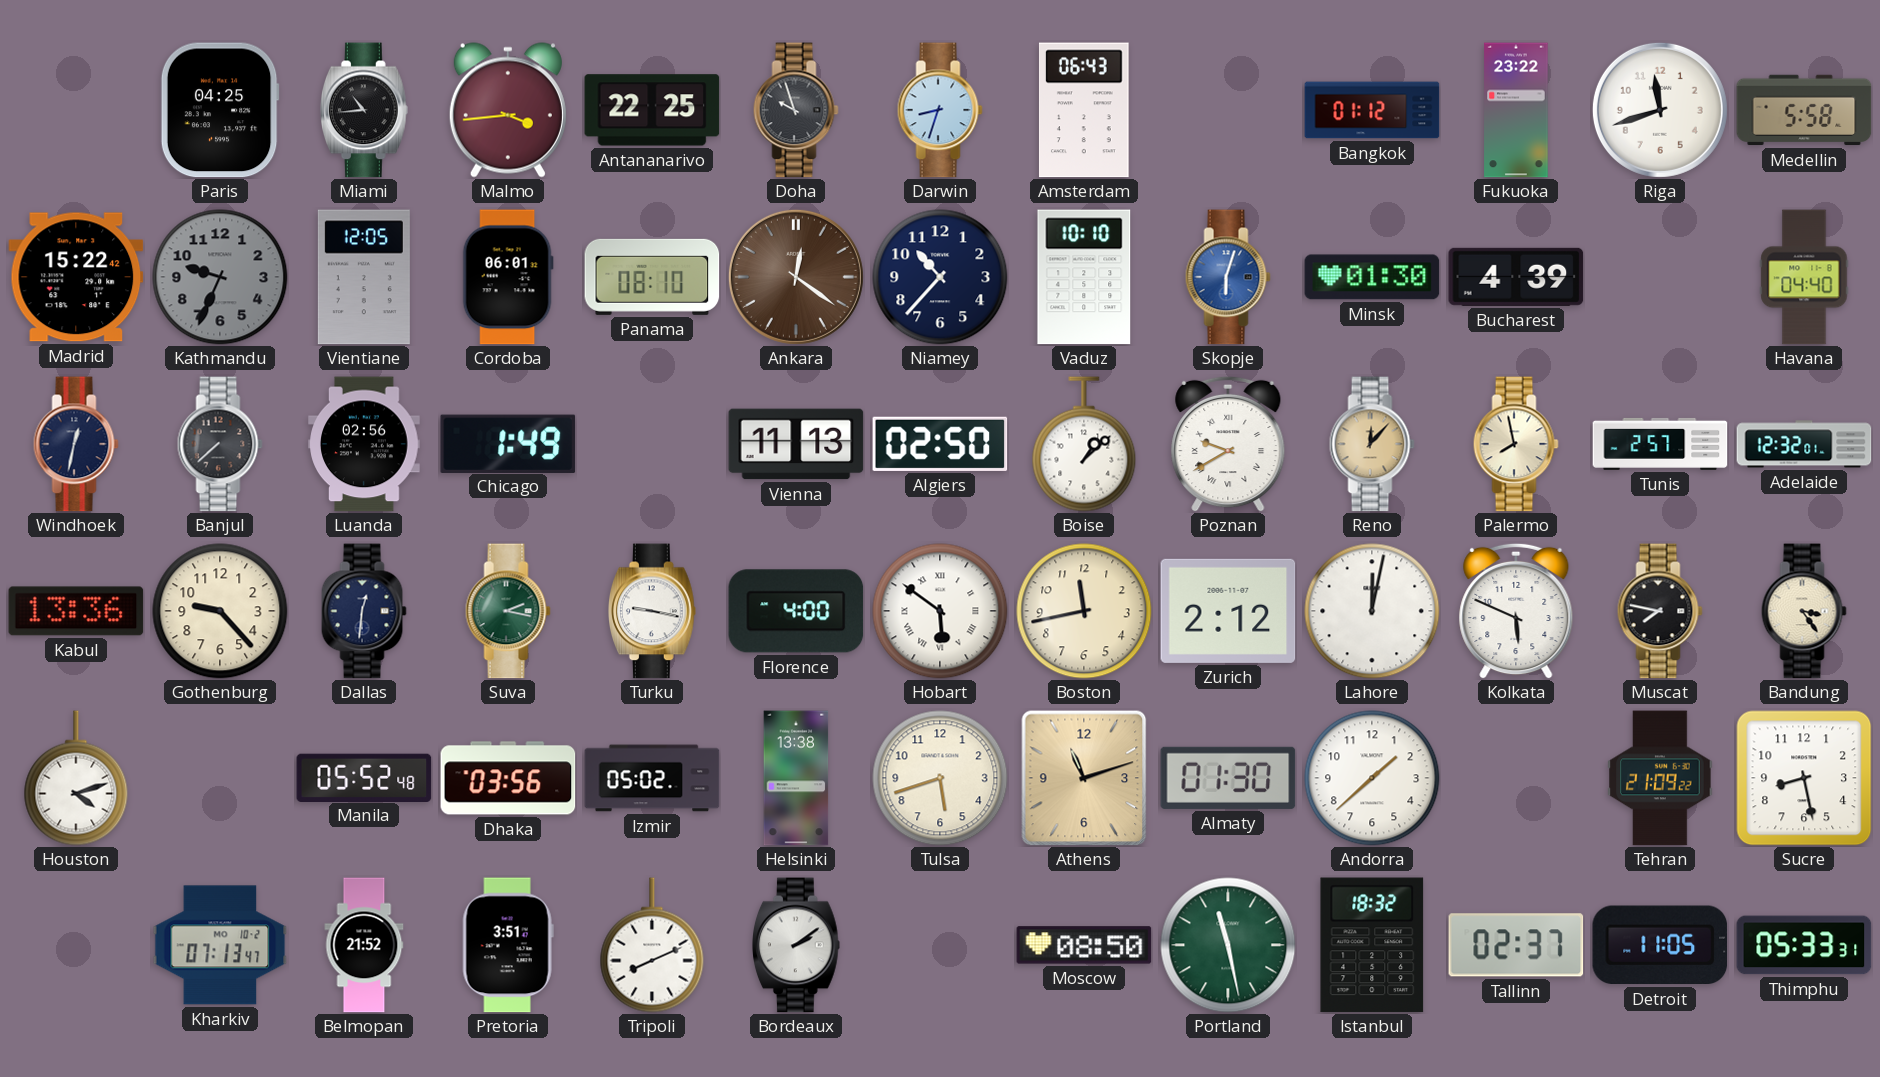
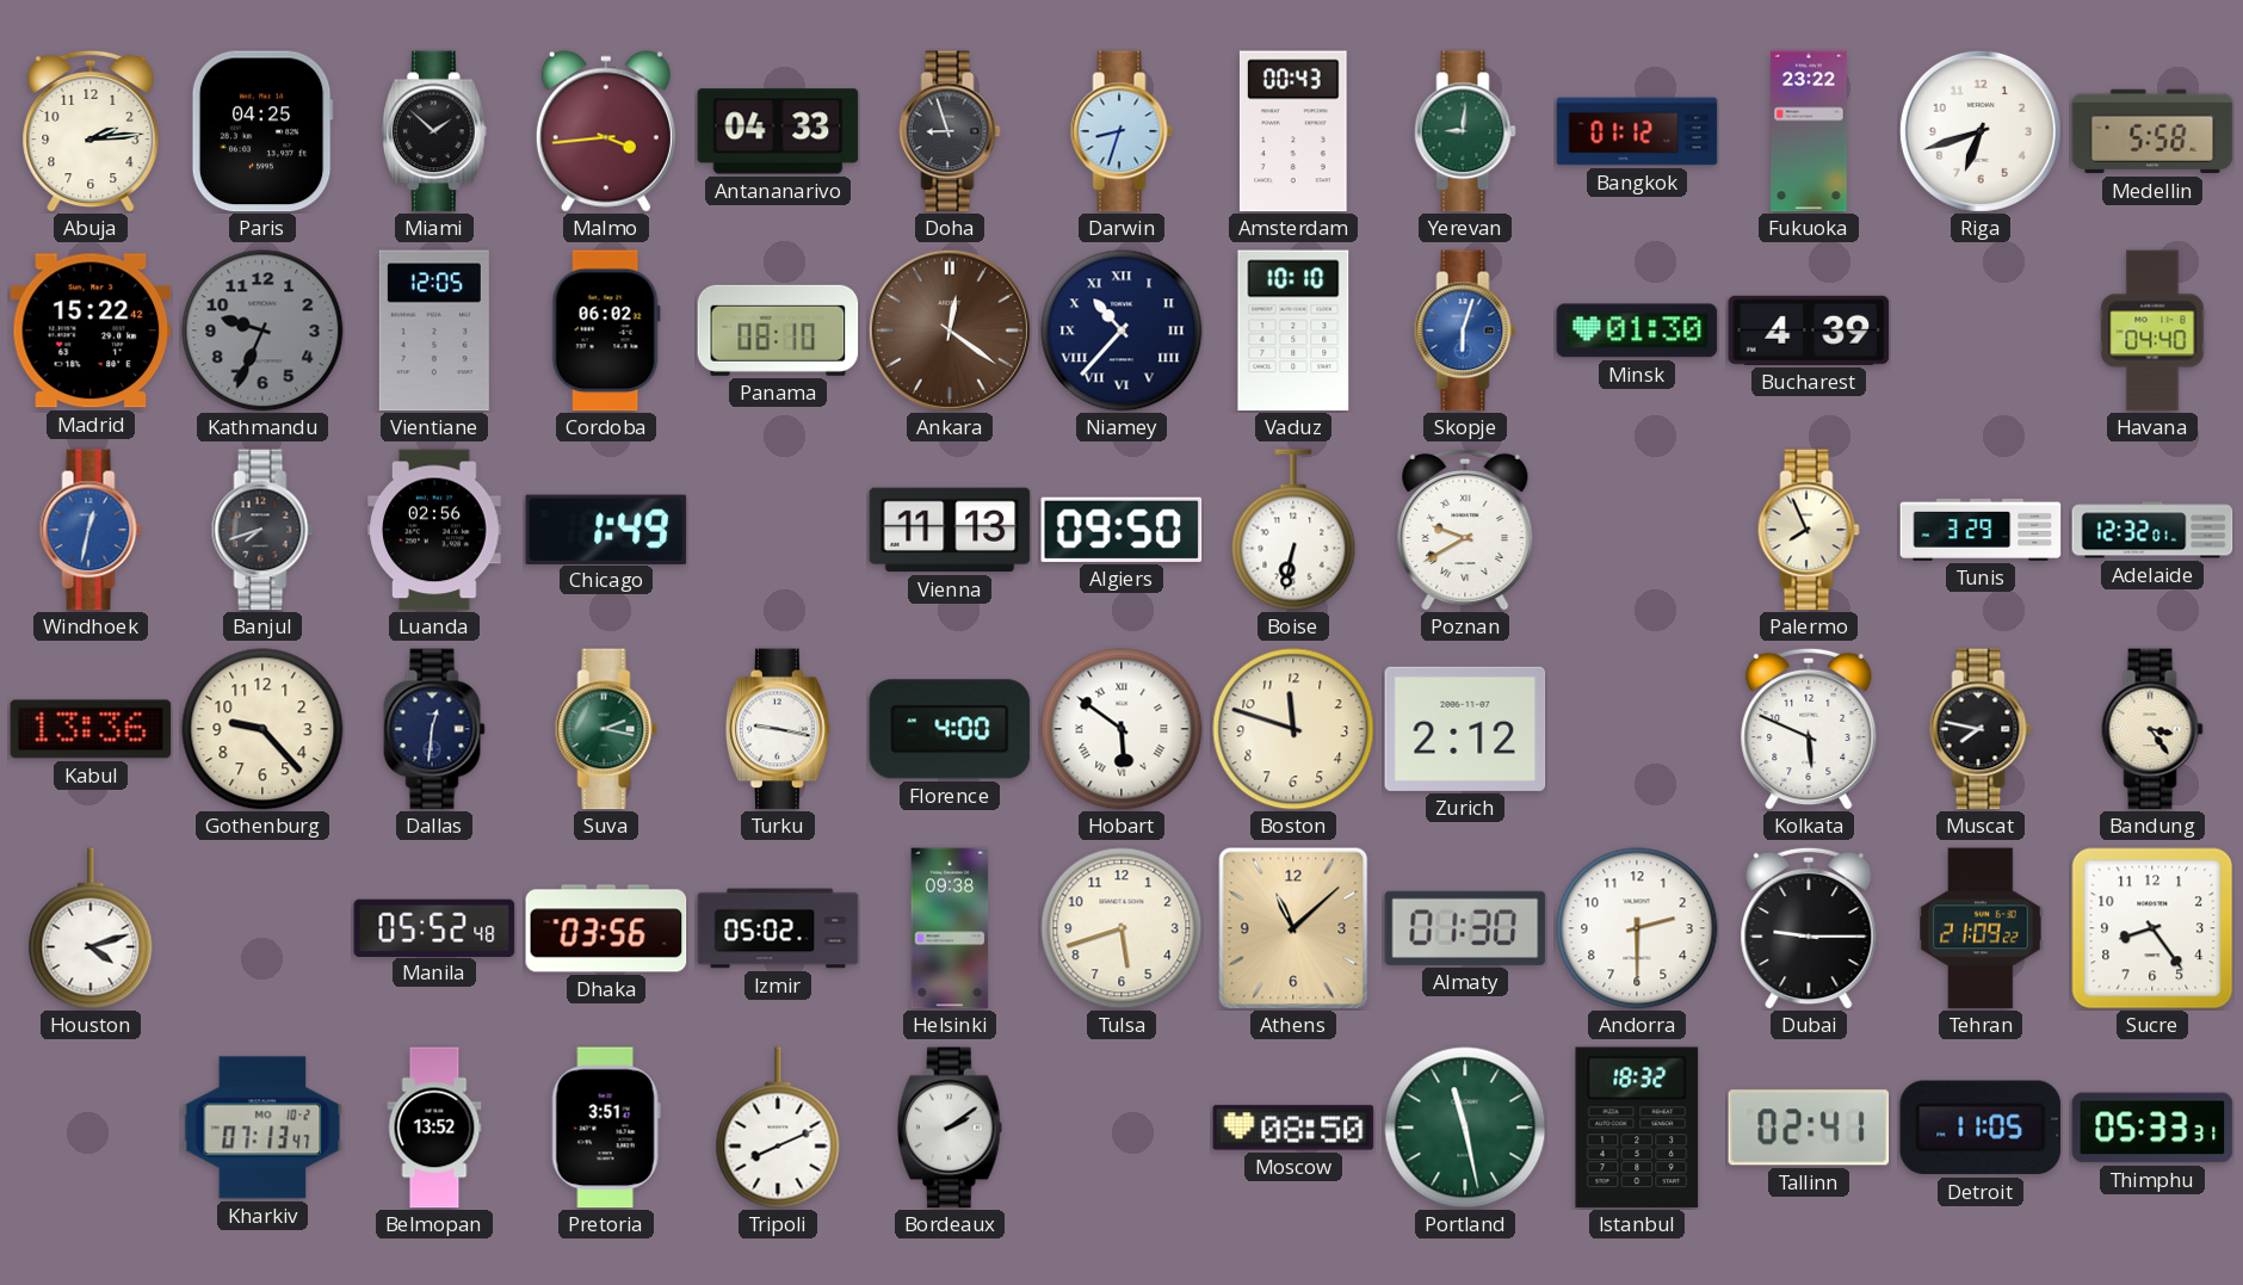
Abuja: none -> 2:14 (91, 131)
Miami: 10:44 -> 1:52 (435, 131)
Antananarivo: 22:25 -> 04:33 (778, 131)
Doha: 9:57 -> 8:57 (950, 131)
Amsterdam: 06:43 -> 00:43 (1293, 131)
Yerevan: none -> 9:01 (1465, 131)
Riga: 11:42 -> 6:42 (1981, 131)
Cordoba: 06:01 -> 06:02 (606, 330)
Niamey numerals: Arabic -> Roman (1121, 330)
Windhoek dial: navy -> blue (91, 530)
Banjul: 7:38 -> 7:42 (262, 530)
Algiers: 02:50 -> 09:50 (1121, 530)
Boise: 1:08 -> 6:32 (1293, 530)
Reno: 12:07 -> none (1372, 444)
Palermo: 7:58 -> 7:56 (1809, 530)
Tunis: 2:57 -> 3:29 (1981, 530)
Boston: 11:43 -> 11:48 (1293, 729)
Lahore: 12:02 -> none (1372, 611)
Helsinki: 13:38 -> 09:38 (950, 928)
Athens: 11:12 -> 11:08 (1293, 928)
Andorra: 1:38 -> 2:30 (1637, 928)
Dubai: none -> 9:15 (1809, 928)
Sucre: 8:28 -> 8:24 (2152, 928)
Belmopan: 21:52 -> 13:52 (434, 1128)
Tallinn: 02:37 -> 02:41 (1809, 1128)
